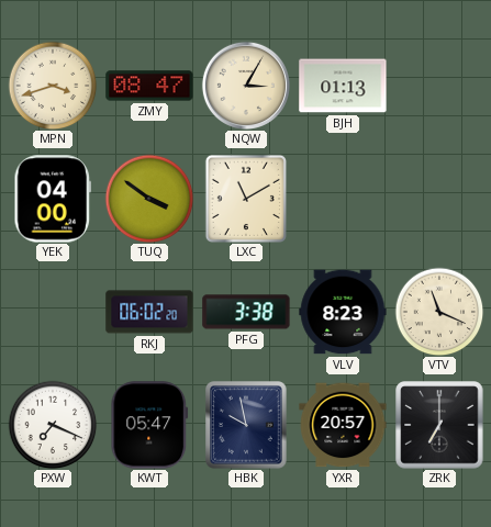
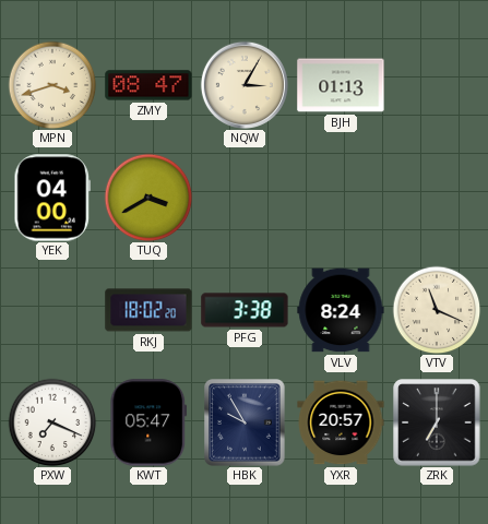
TUQ: 3:51 -> 3:40 (148, 198)
LXC: 11:10 -> none (246, 199)
RKJ: 06:02 -> 18:02 (148, 310)
VLV: 8:23 -> 8:24 (341, 310)
HBK: 9:58 -> 9:55 (245, 422)
